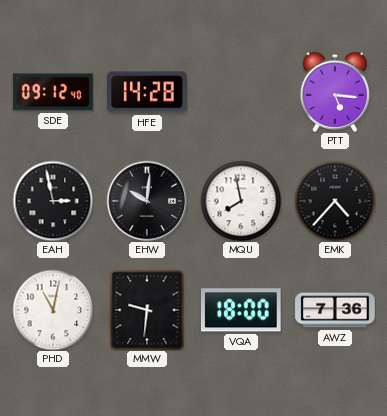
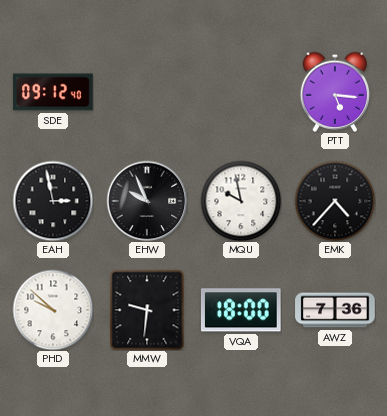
HFE: 14:28 -> none (147, 92)
EHW: 10:01 -> 9:56 (147, 201)
MQU: 7:58 -> 9:58 (241, 201)
PHD: 11:02 -> 9:52 (53, 310)
